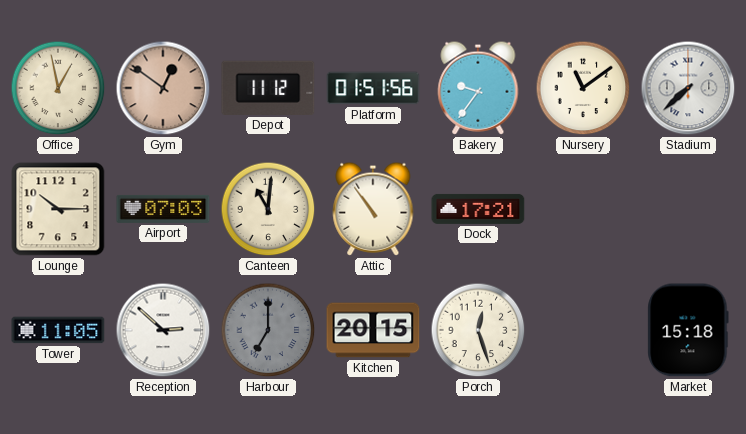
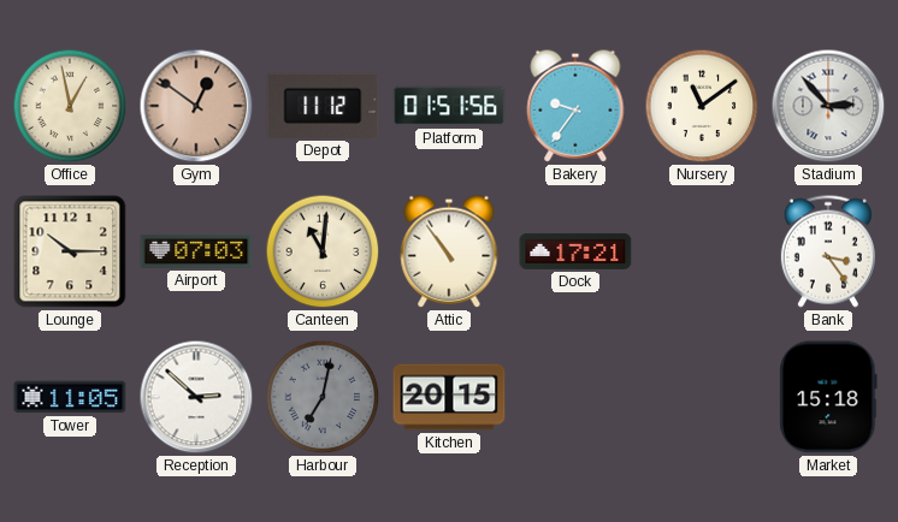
Stadium: 7:38 -> 2:53 (828, 106)
Bank: none -> 3:24 (828, 251)
Harbour: 7:00 -> 7:02 (323, 397)
Porch: 12:27 -> none (478, 330)
